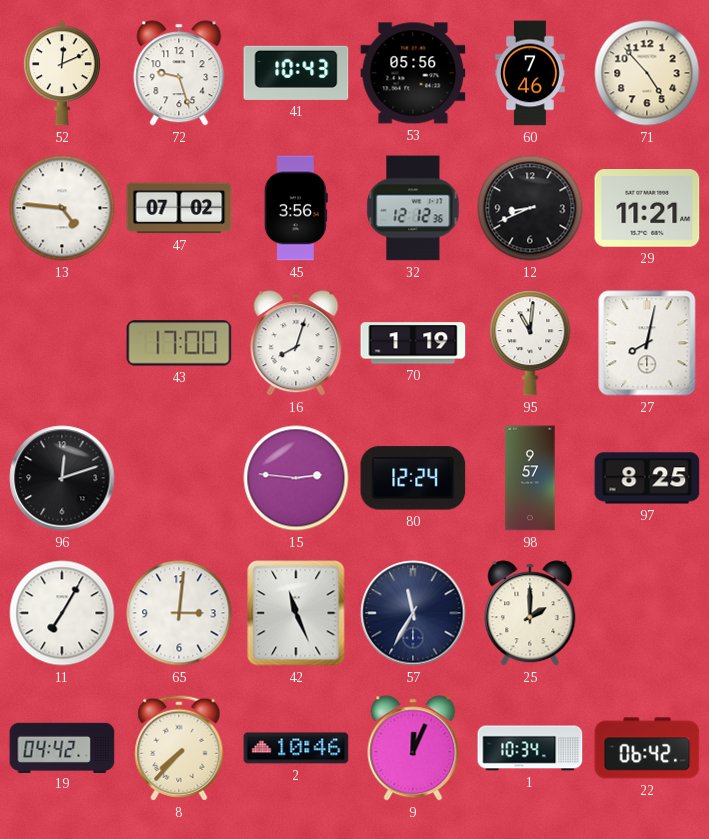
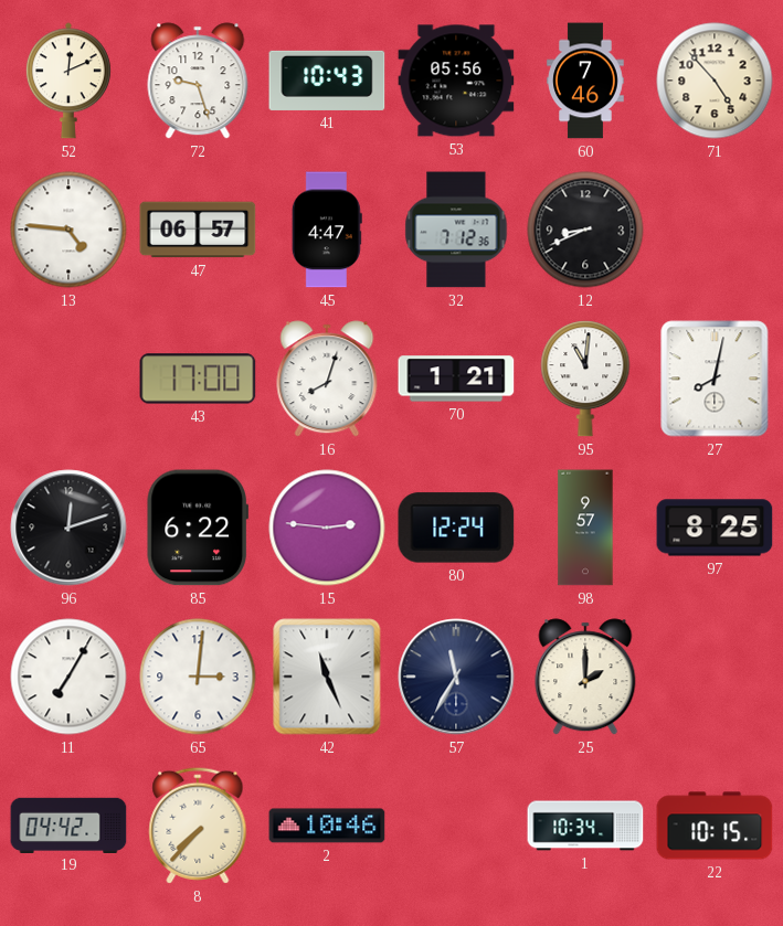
47: 07:02 -> 06:57 (198, 230)
45: 3:56 -> 4:47 (327, 230)
32: 12:12 -> 7:12 (456, 230)
29: 11:21 -> none (647, 209)
70: 1:19 -> 1:21 (456, 379)
85: none -> 6:22 (197, 528)
9: 12:04 -> none (413, 748)
22: 06:42 -> 10:15 (715, 826)
